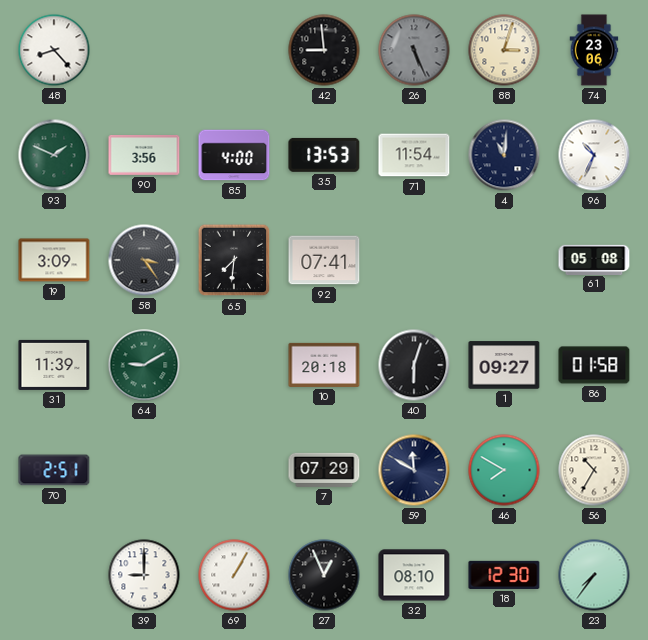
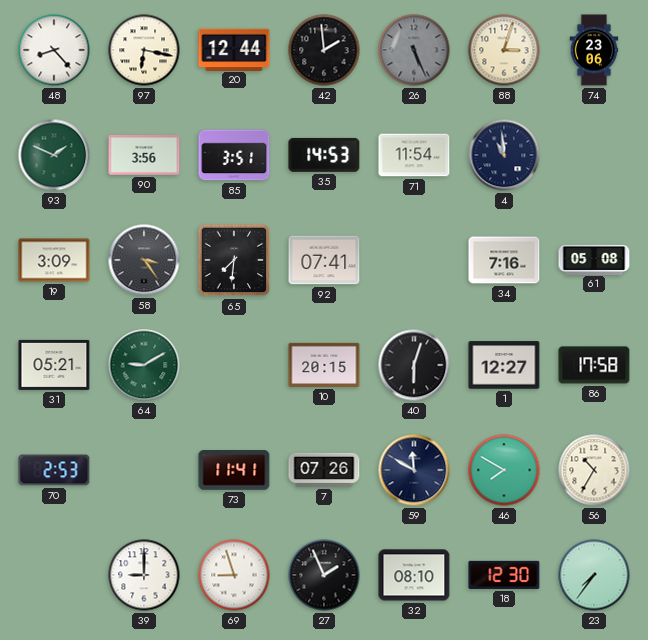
97: none -> 6:17 (144, 50)
20: none -> 12:44 (234, 49)
42: 8:59 -> 1:59 (324, 50)
85: 4:00 -> 3:51 (234, 155)
35: 13:53 -> 14:53 (324, 155)
4: 11:01 -> 10:59 (504, 155)
96: 10:34 -> none (594, 155)
34: none -> 7:16 (504, 260)
31: 11:39 -> 05:21 (54, 365)
10: 20:18 -> 20:15 (324, 365)
1: 09:27 -> 12:27 (504, 365)
86: 01:58 -> 17:58 (594, 365)
70: 2:51 -> 2:53 (54, 470)
73: none -> 11:41 (234, 470)
7: 07:29 -> 07:26 (324, 470)
69: 1:05 -> 8:57 (234, 575)
27: 12:56 -> 1:56 (324, 575)
